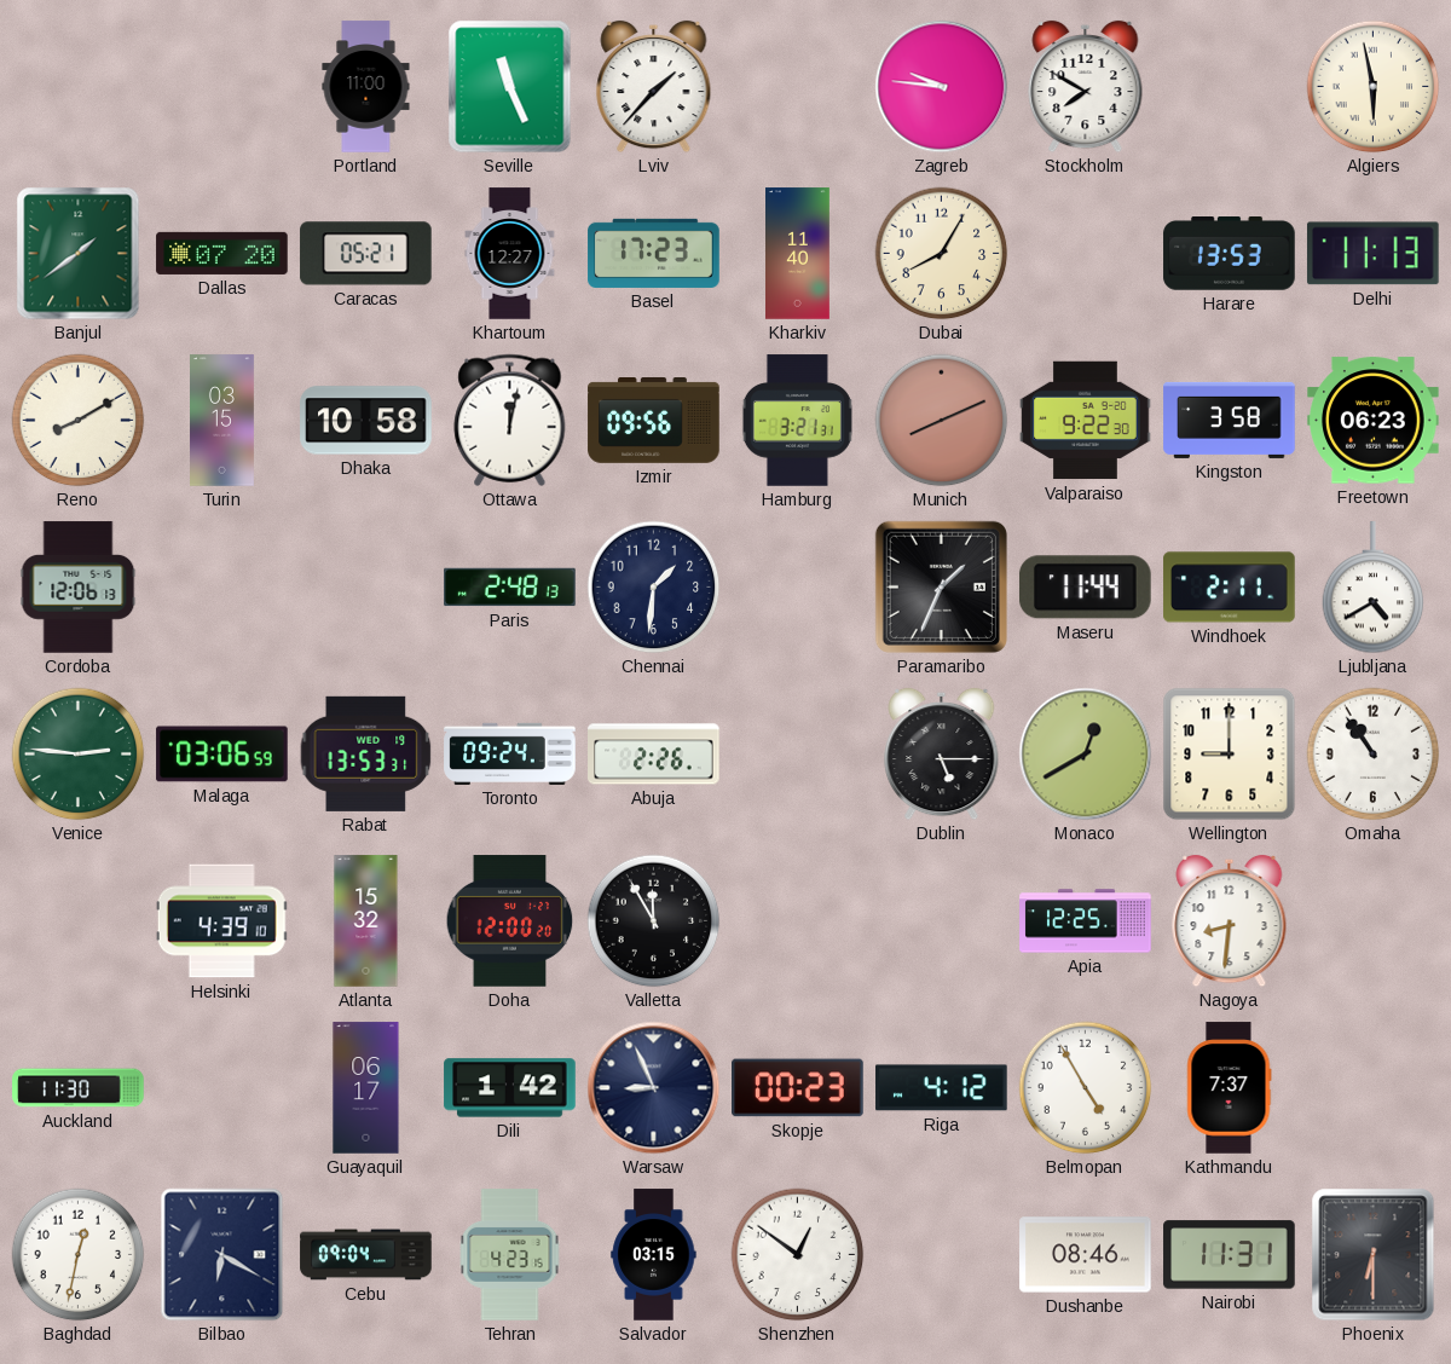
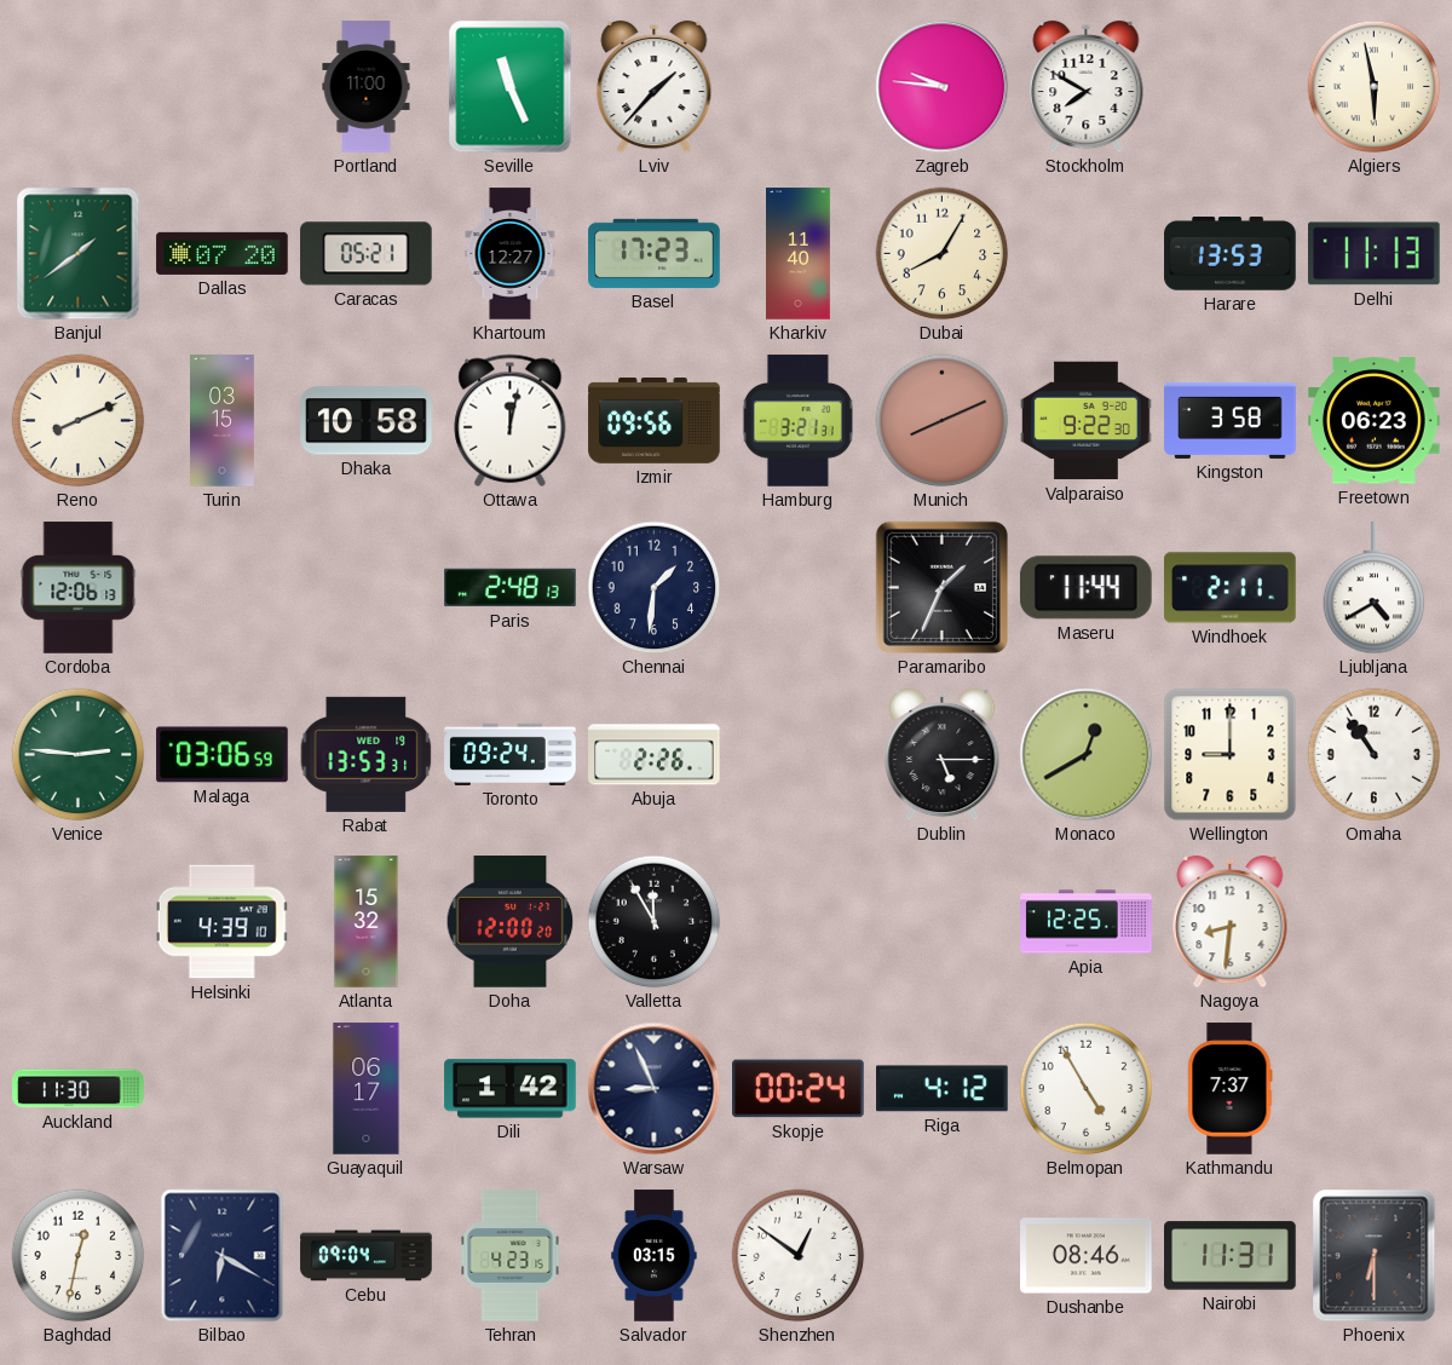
Reno: 8:10 -> 8:11 (79, 421)
Skopje: 00:23 -> 00:24 (799, 1089)
